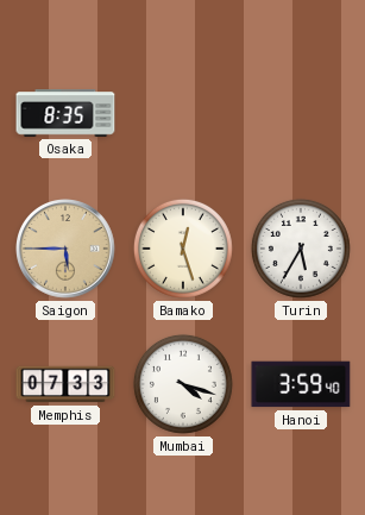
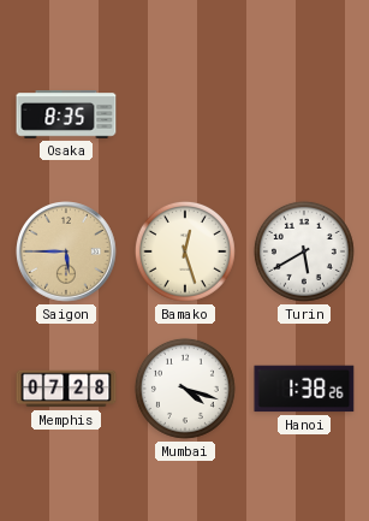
Turin: 5:35 -> 5:40 (304, 251)
Memphis: 07:33 -> 07:28 (66, 389)
Hanoi: 3:59 -> 1:38 (304, 389)
